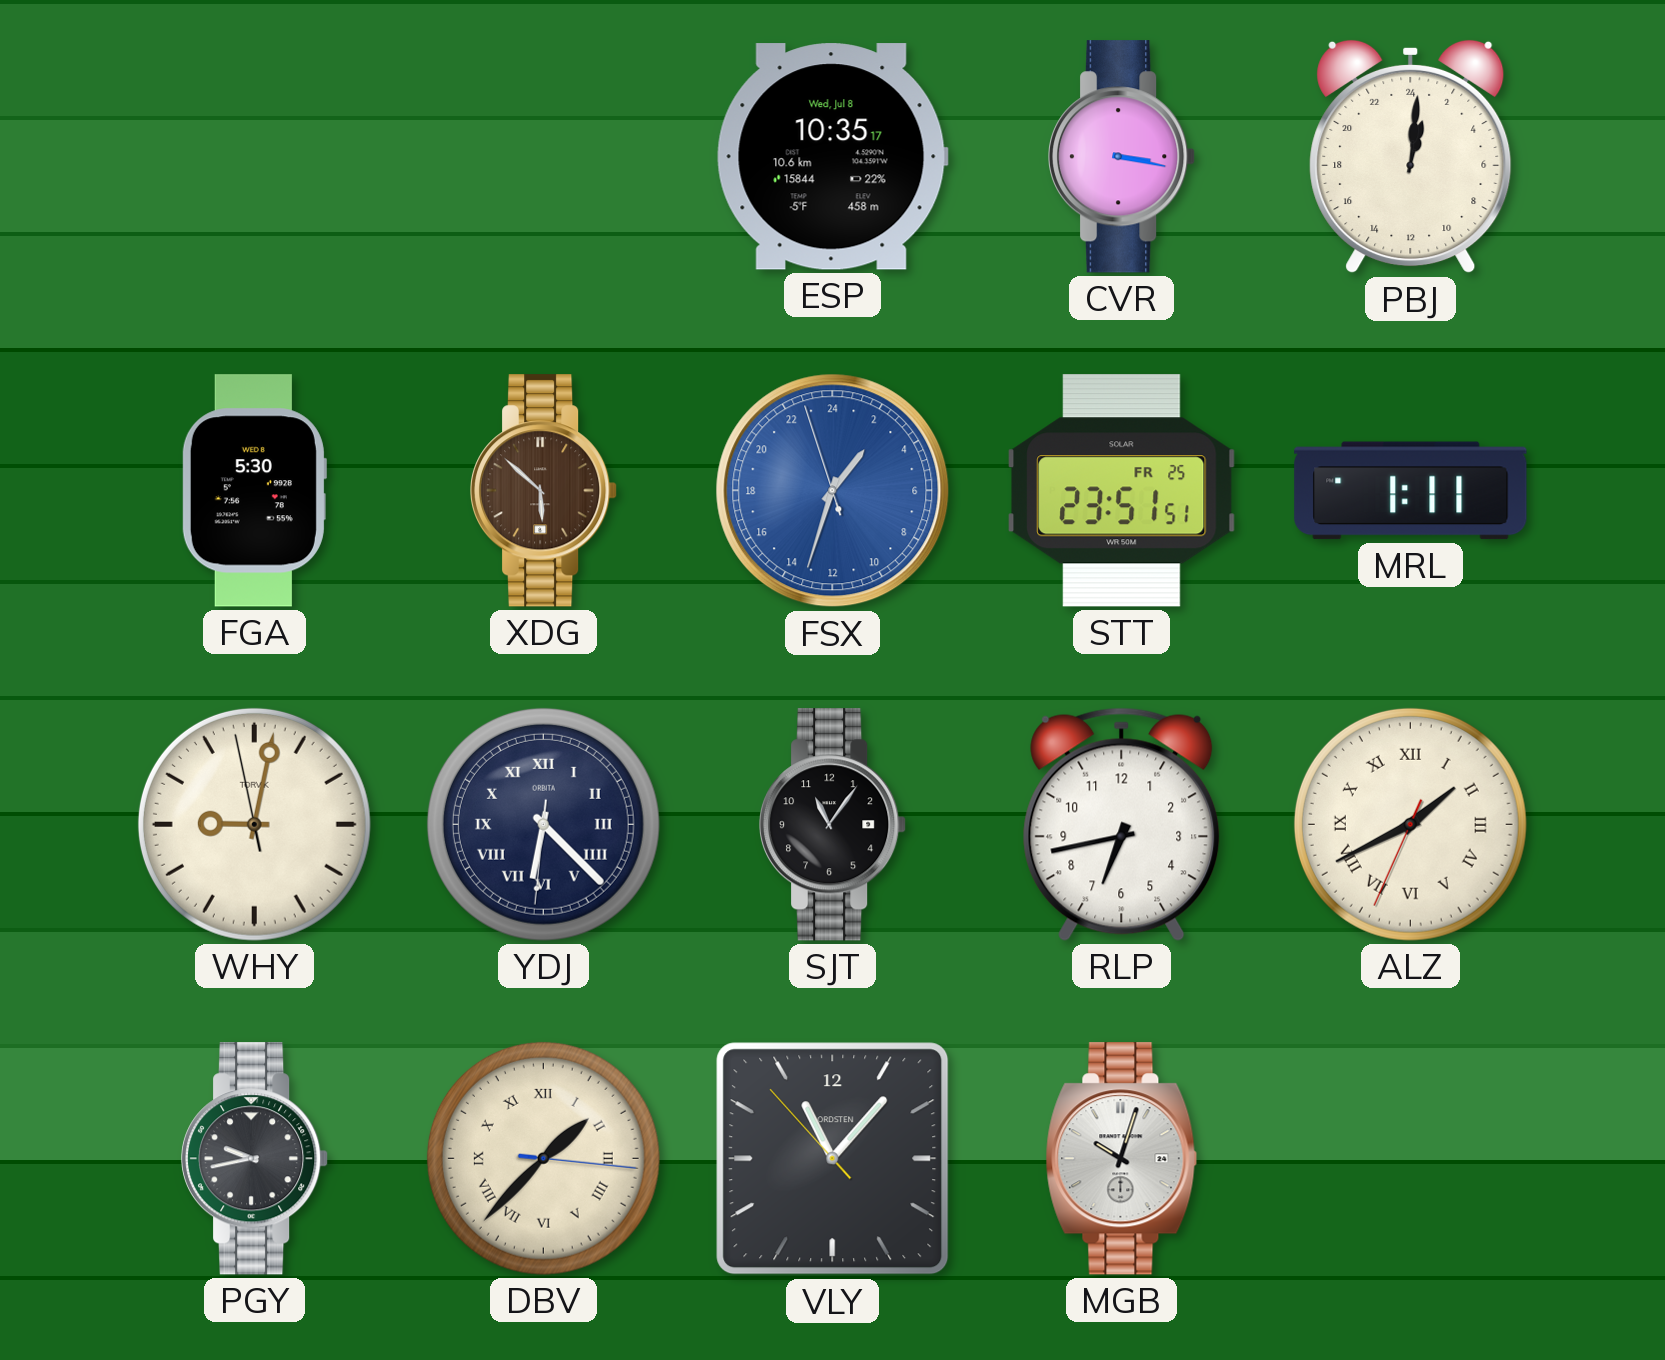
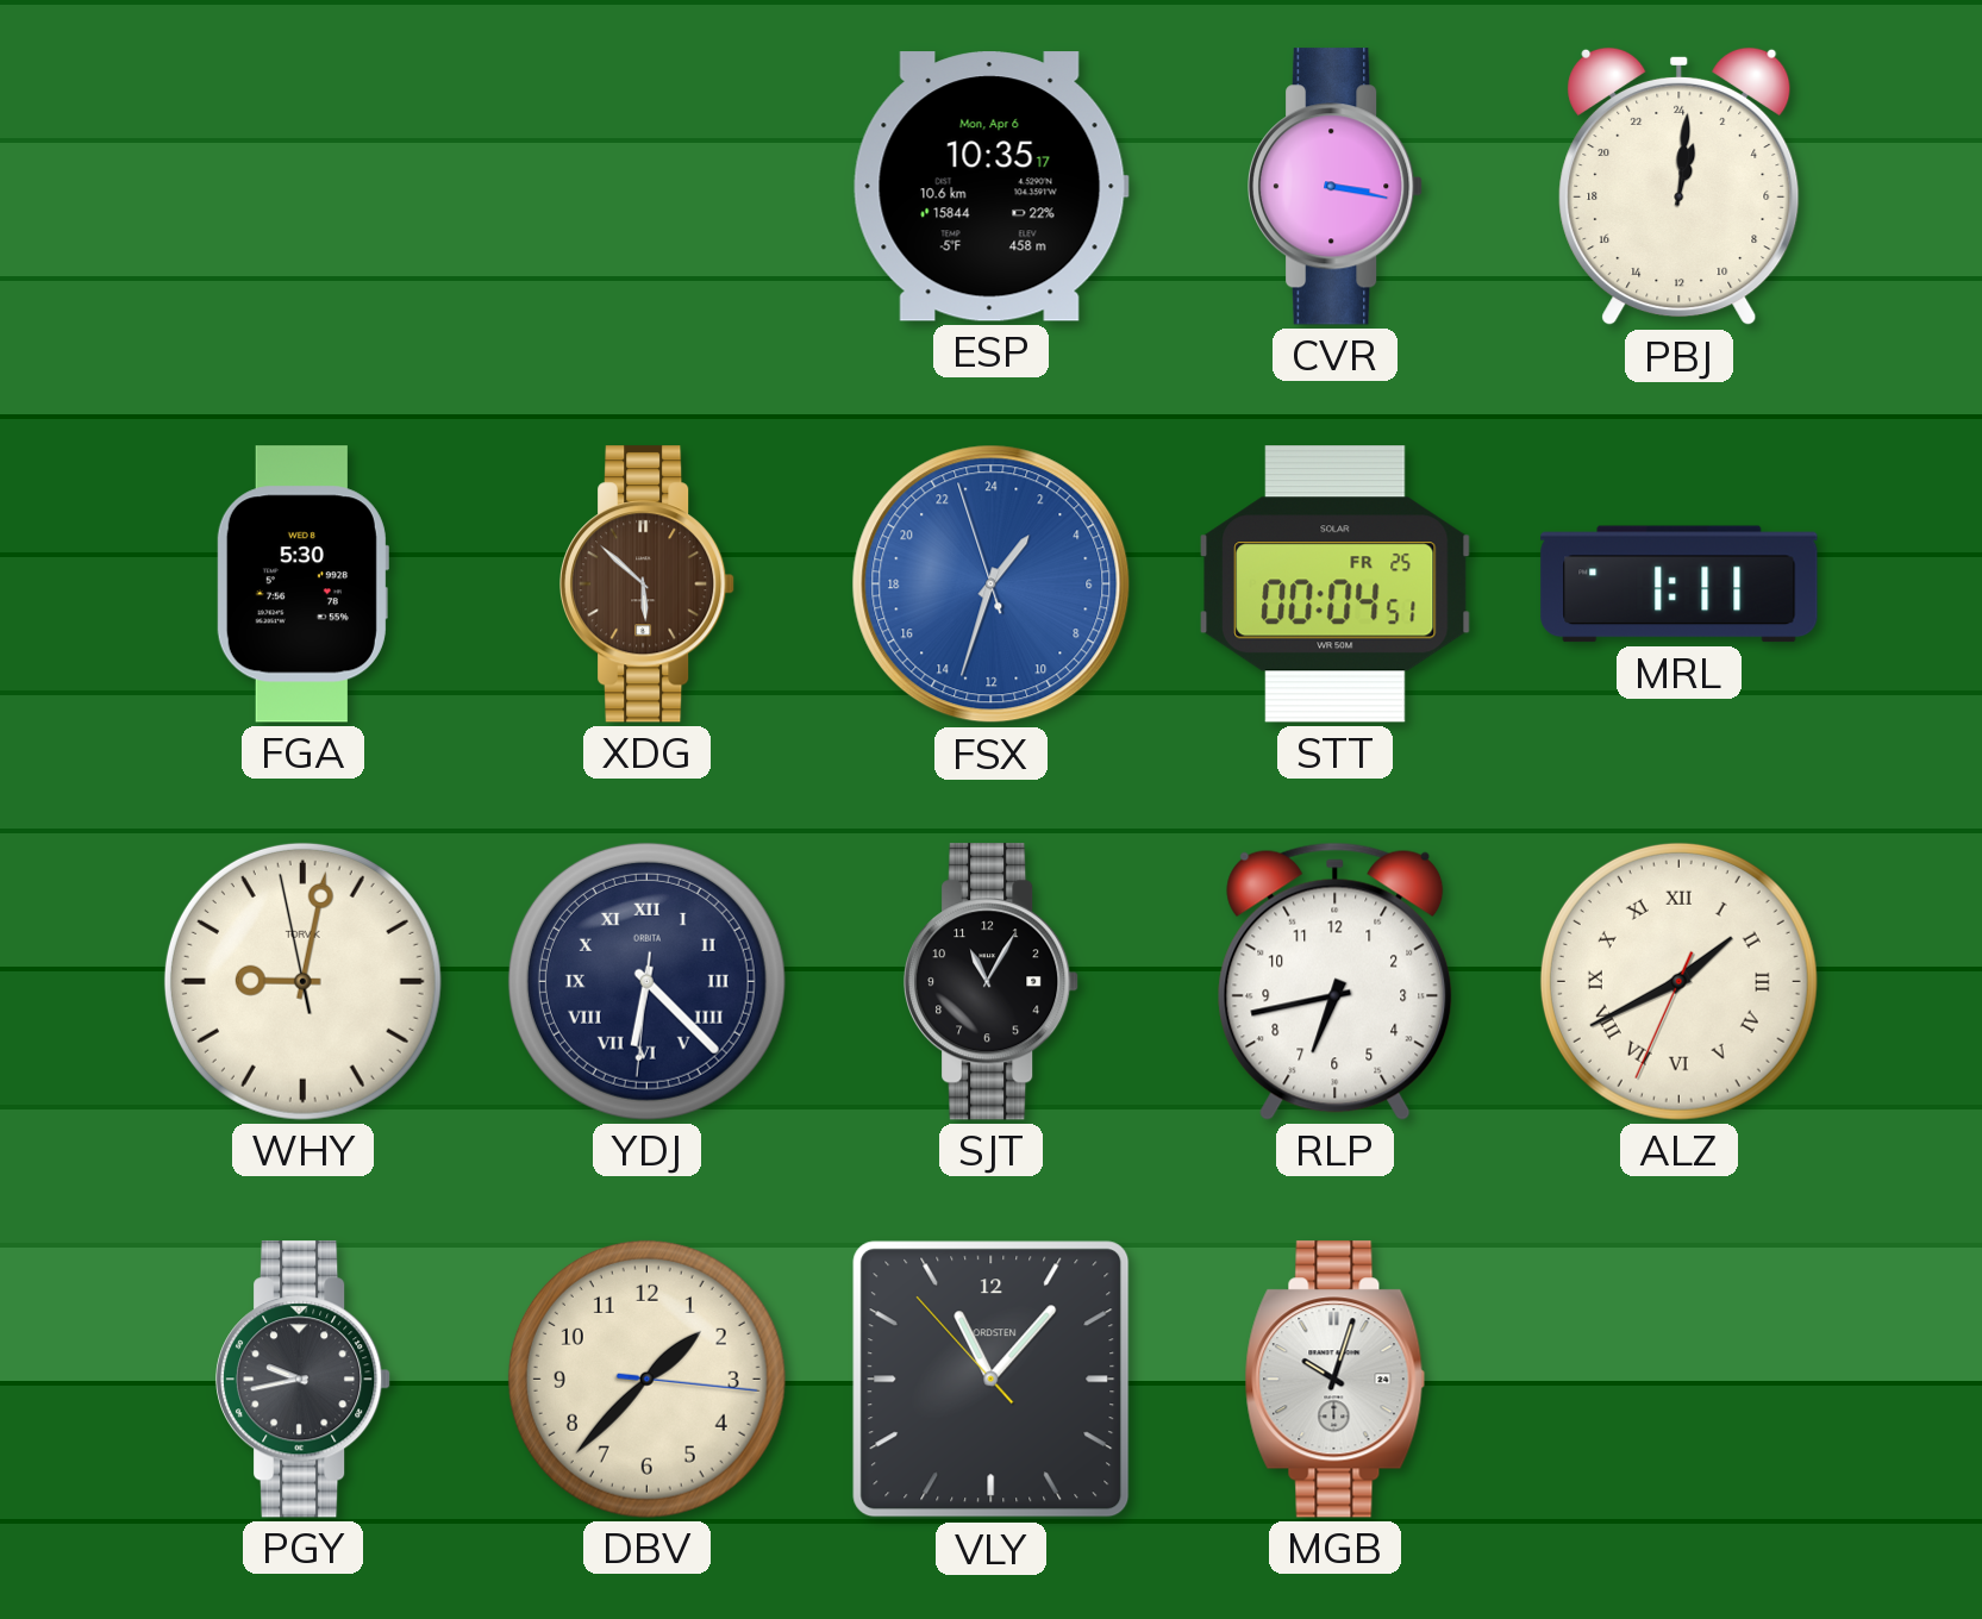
ESP date: Wed, Jul 8 -> Mon, Apr 6 (990, 187)
STT: 23:51 -> 00:04 (1336, 585)
SJT: 11:06 -> 11:05 (993, 982)
DBV numerals: Roman -> Arabic (646, 1379)
